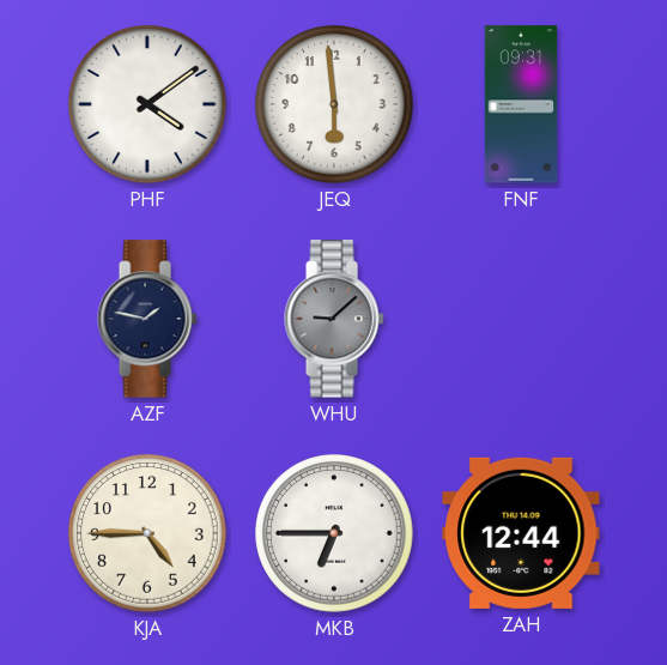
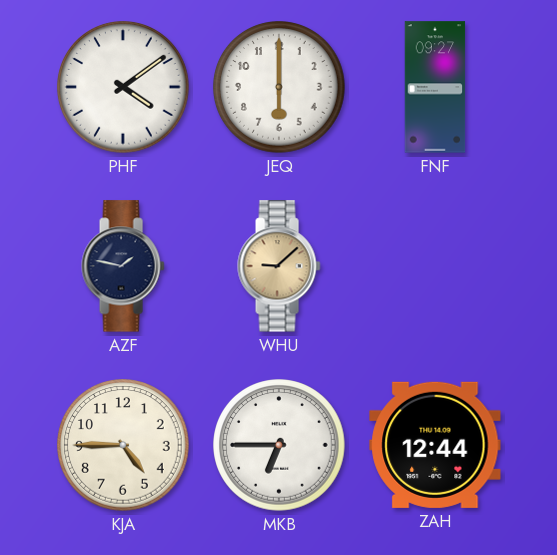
JEQ: 5:59 -> 6:00 (279, 87)
FNF: 09:31 -> 09:27 (435, 87)
WHU dial: grey -> champagne (279, 266)
